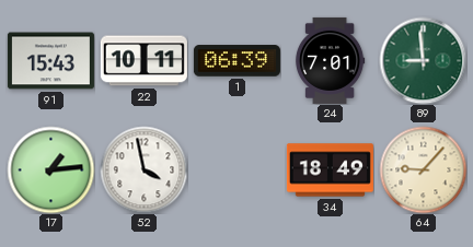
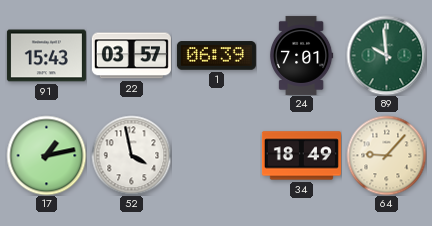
22: 10:11 -> 03:57 (131, 56)
89: 8:59 -> 9:59 (386, 55)
17: 1:14 -> 1:13 (46, 155)
